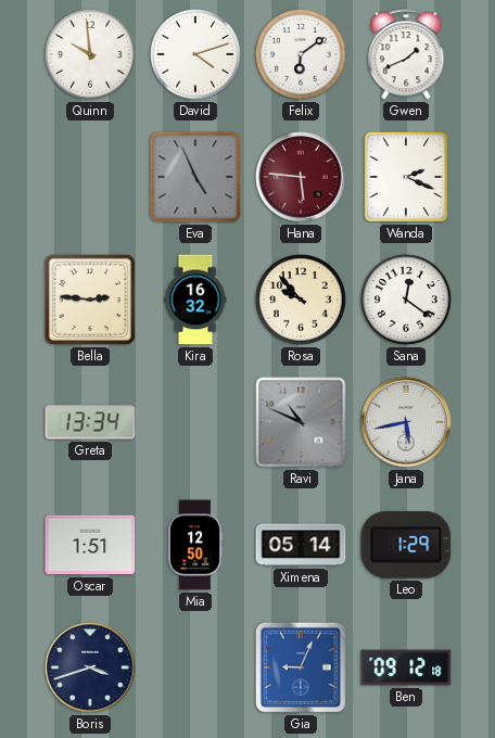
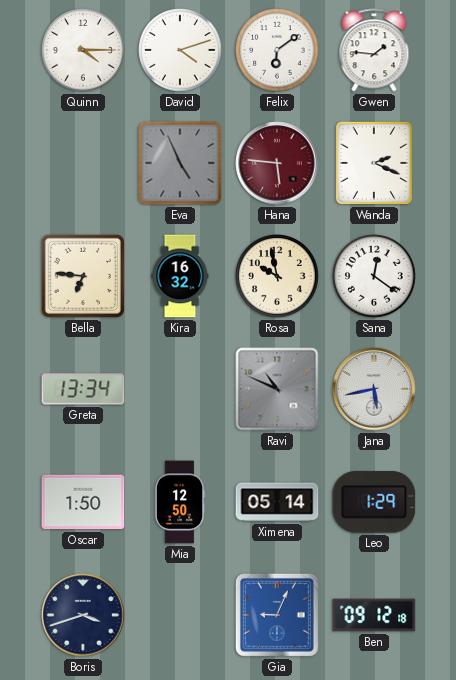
Quinn: 9:59 -> 4:15 (83, 50)
Gwen: 1:41 -> 1:46 (374, 50)
Bella: 2:46 -> 6:46 (83, 276)
Rosa: 9:53 -> 9:58 (277, 276)
Oscar: 1:51 -> 1:50 (83, 502)
